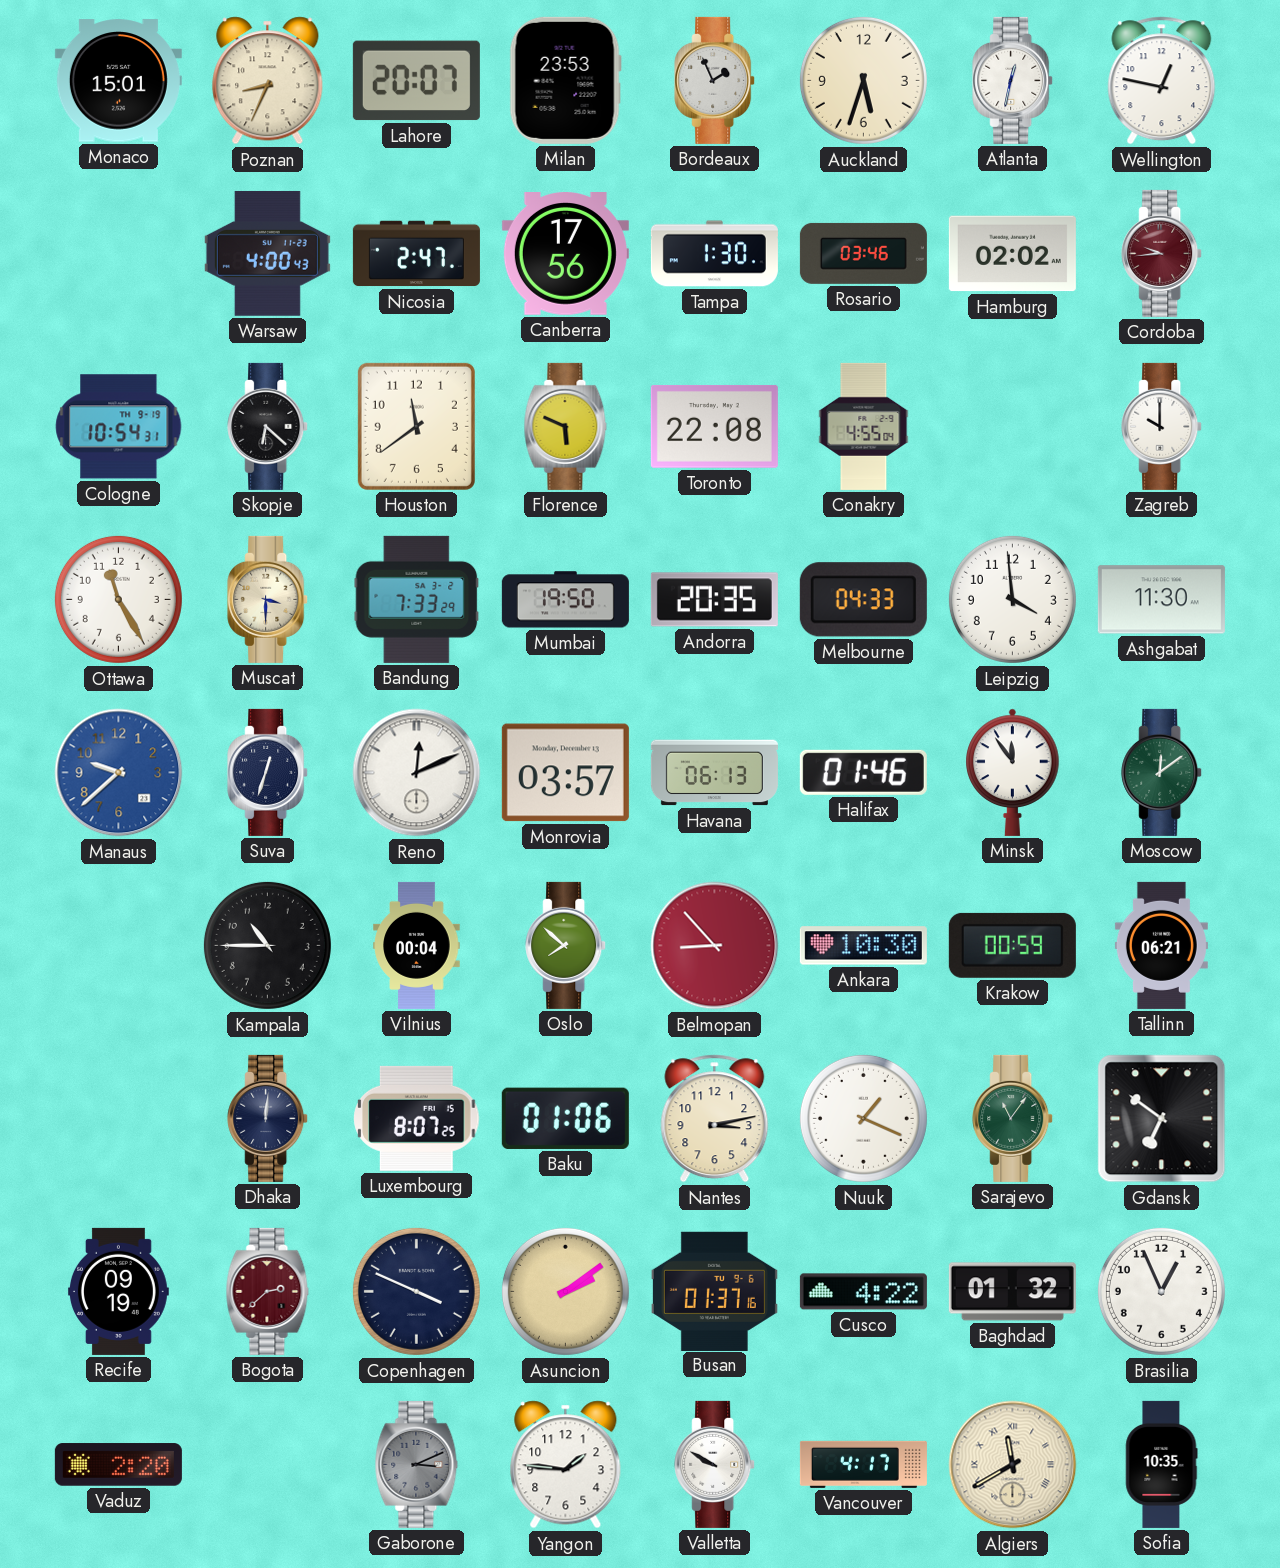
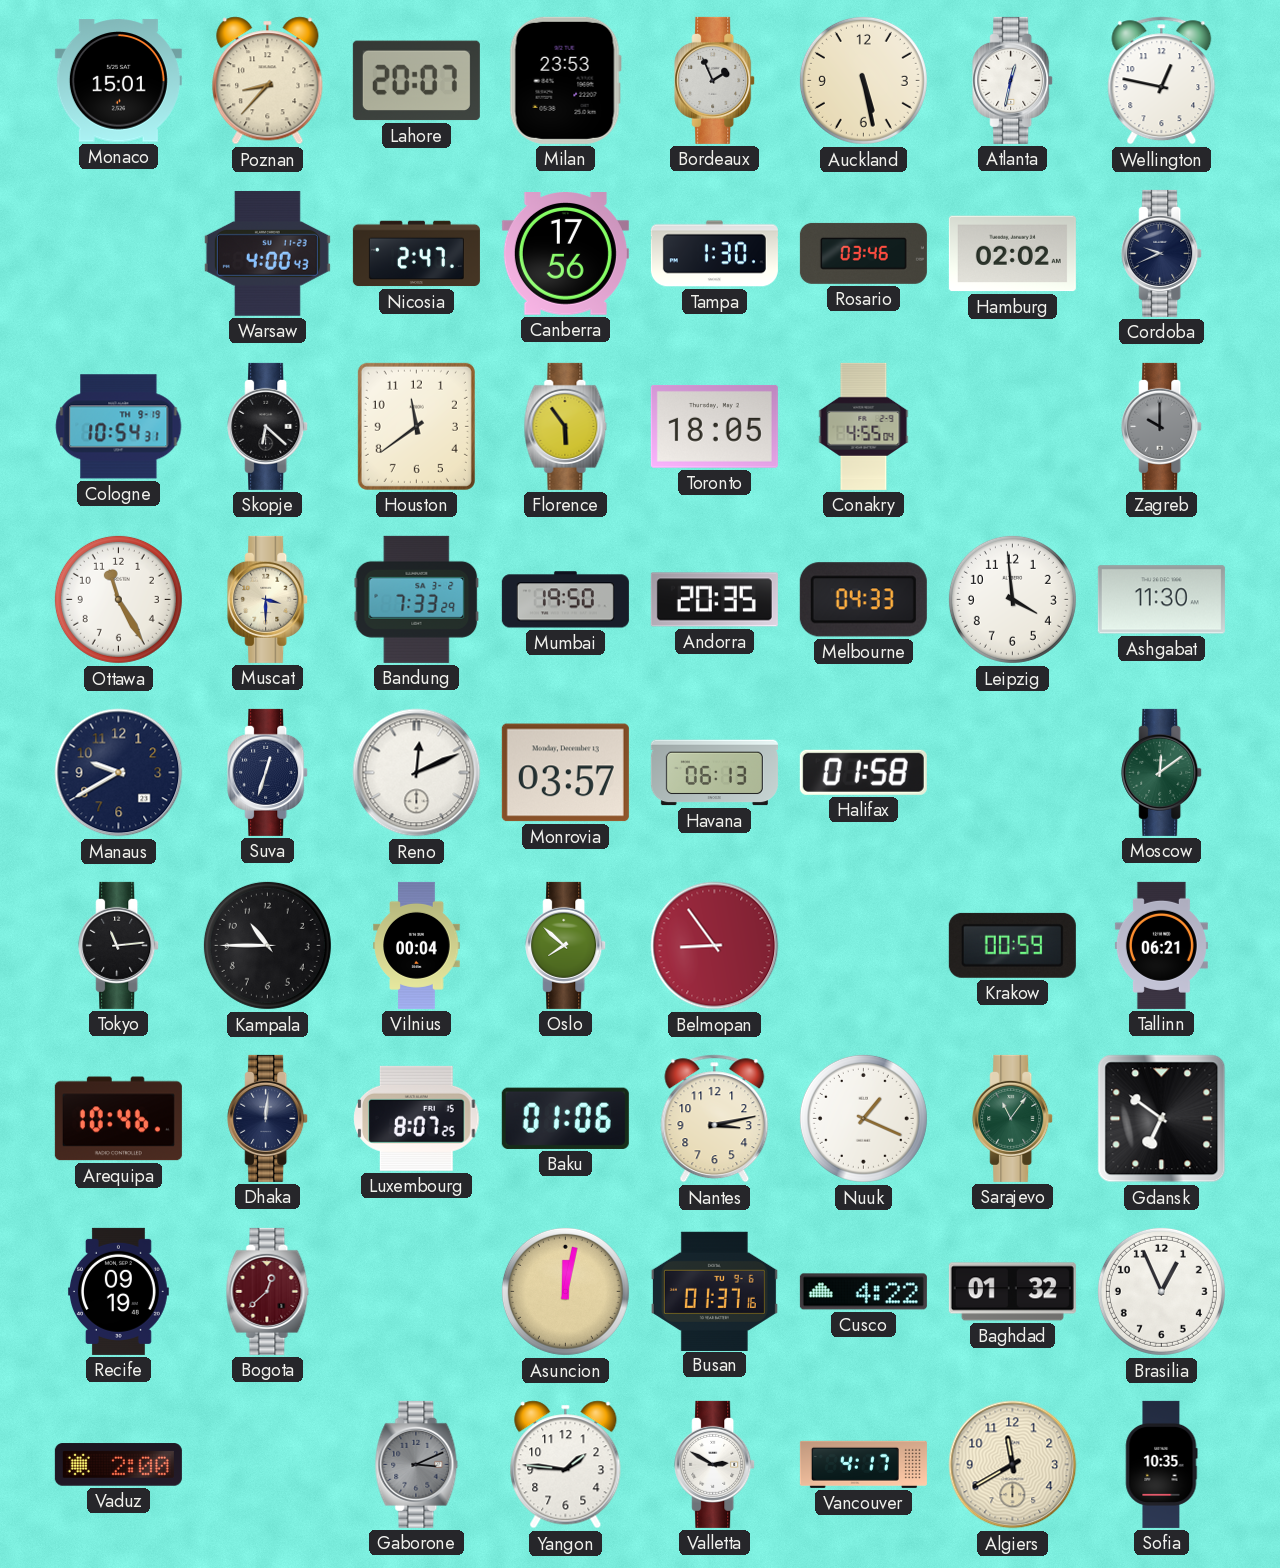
Poznan: 8:34 -> 8:37 (268, 81)
Auckland: 5:33 -> 5:28 (863, 80)
Cordoba: 9:44 -> 9:41 (1162, 253)
Cordoba dial: burgundy -> navy (1162, 253)
Florence: 5:49 -> 5:54 (566, 426)
Toronto: 22:08 -> 18:05 (714, 427)
Zagreb dial: white -> grey (1162, 426)
Manaus: 9:38 -> 9:40 (119, 773)
Manaus dial: blue -> navy (119, 773)
Halifax: 01:46 -> 01:58 (863, 772)
Minsk: 11:54 -> none (1013, 772)
Tokyo: none -> 11:14 (119, 945)
Belmopan: 8:53 -> 8:54 (715, 946)
Ankara: 10:30 -> none (863, 946)
Arequipa: none -> 10:46 (118, 1119)
Bogota: 2:38 -> 12:38 (268, 1291)
Copenhagen: 3:49 -> none (416, 1291)
Asuncion: 2:09 -> 12:02 (565, 1291)
Vaduz: 2:20 -> 2:00 (118, 1465)
Valletta: 9:50 -> 2:50 (715, 1464)
Algiers numerals: Roman -> Arabic (1013, 1465)
